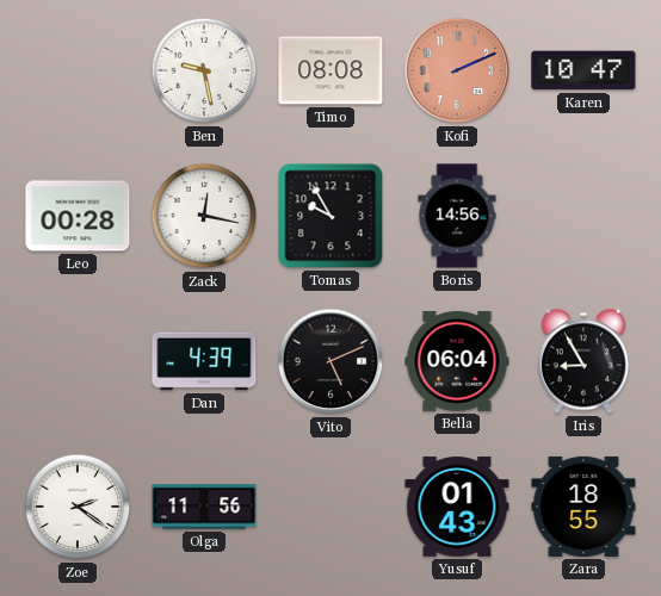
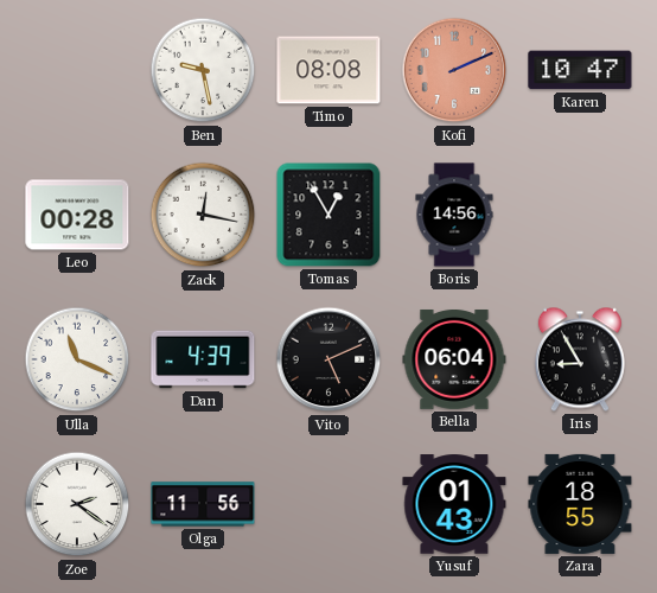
Tomas: 9:55 -> 12:55 (328, 215)
Ulla: none -> 11:19 (77, 359)
